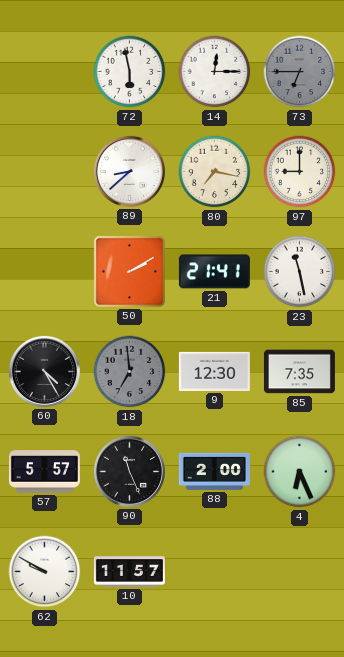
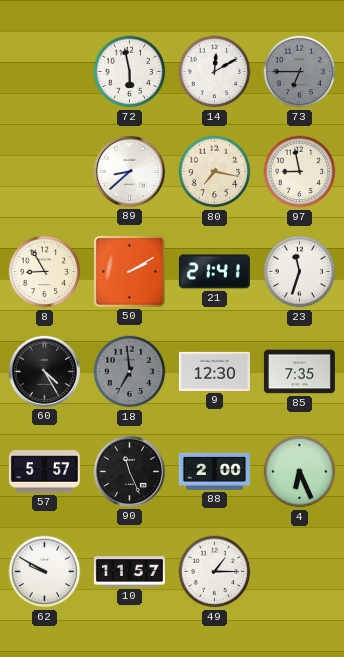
14: 12:15 -> 12:10 (215, 72)
97: 9:00 -> 8:58 (300, 172)
8: none -> 8:55 (45, 272)
23: 11:28 -> 11:33 (300, 272)
49: none -> 1:15 (215, 572)
